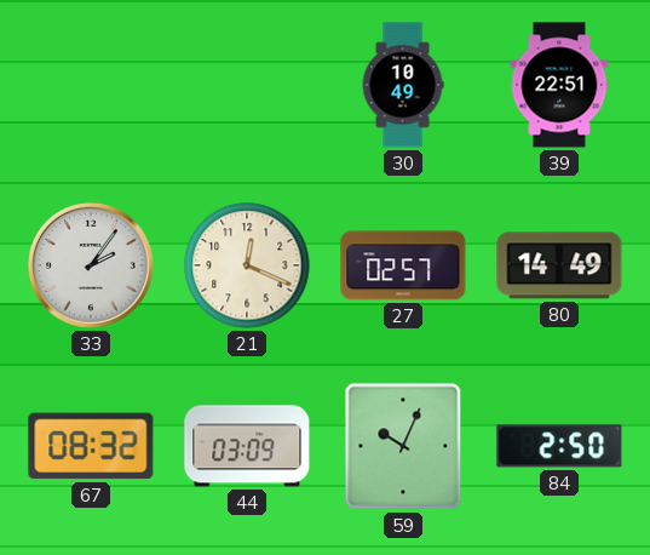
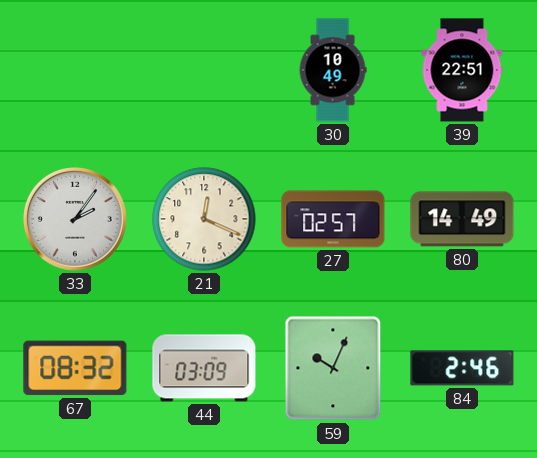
84: 2:50 -> 2:46 (462, 368)
